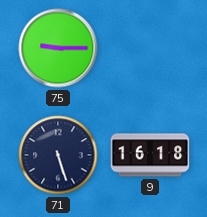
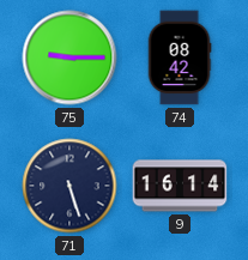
74: none -> 08:42 (180, 58)
9: 16:18 -> 16:14 (180, 186)
